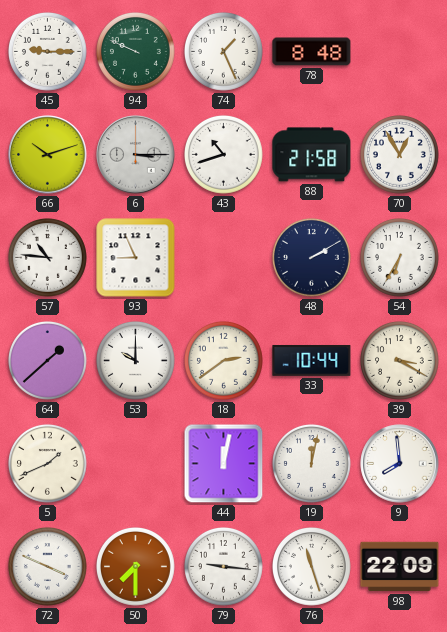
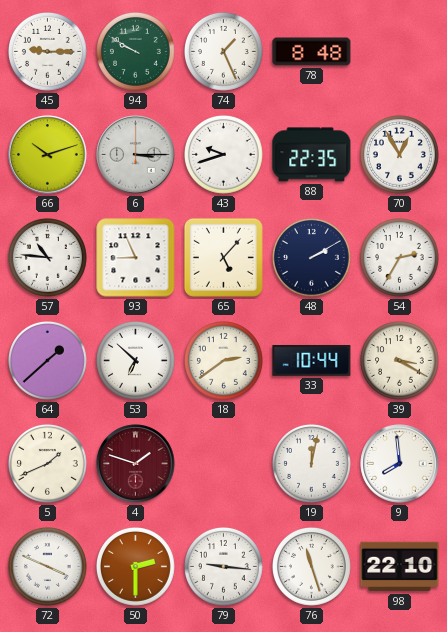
94: 9:49 -> 9:50 (136, 52)
43: 10:42 -> 9:42 (224, 155)
88: 21:58 -> 22:35 (312, 155)
65: none -> 5:07 (223, 257)
54: 6:35 -> 2:35 (400, 258)
53: 10:00 -> 6:52 (136, 361)
4: none -> 1:48 (136, 464)
44: 12:02 -> none (224, 464)
50: 7:30 -> 2:30 (136, 567)
98: 22:09 -> 22:10 (400, 567)
